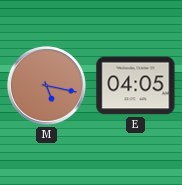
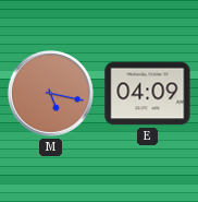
E: 04:05 -> 04:09 (148, 94)
